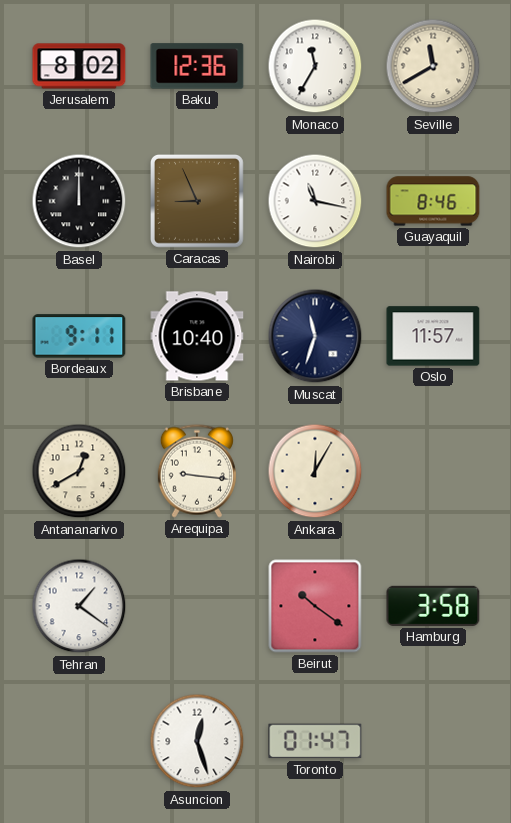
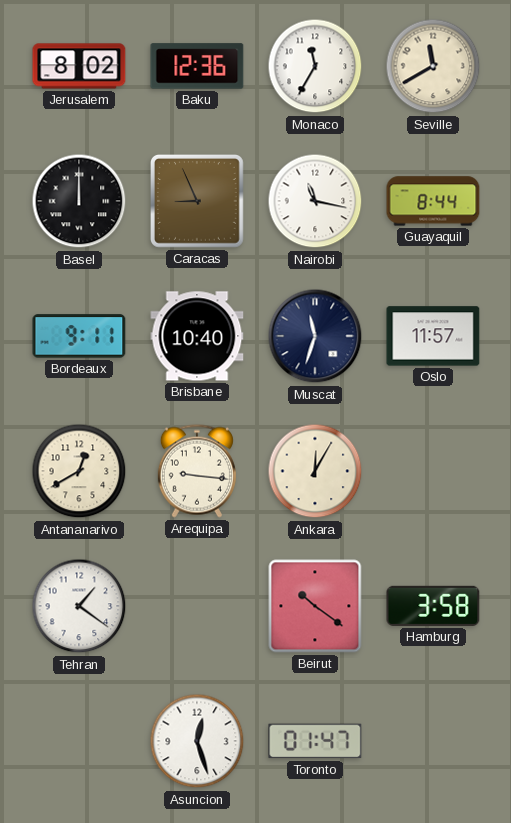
Guayaquil: 8:46 -> 8:44 (433, 201)
